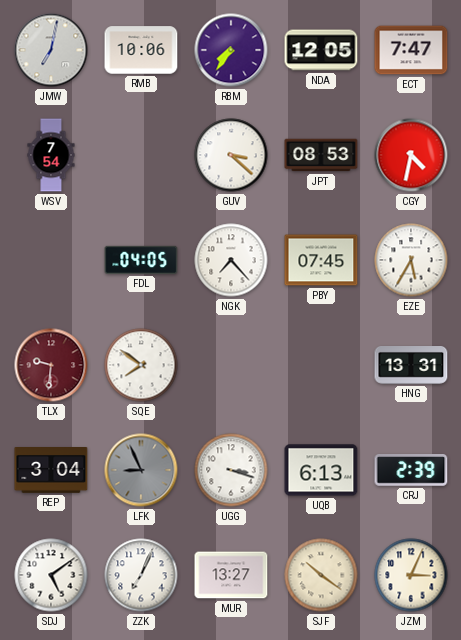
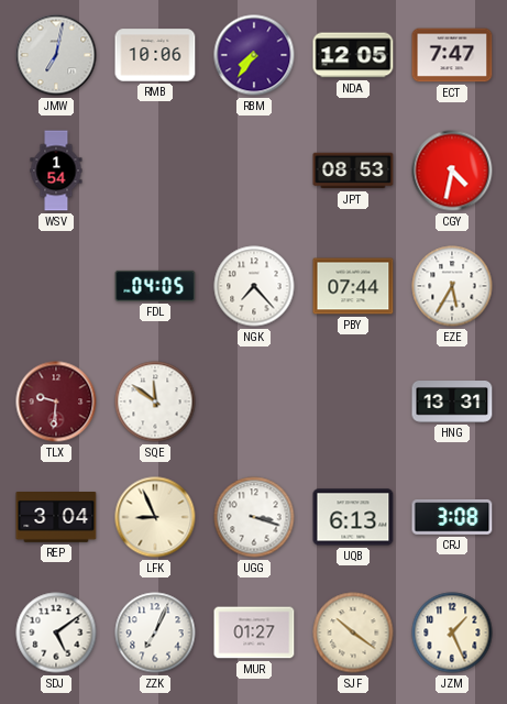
WSV: 7:54 -> 1:54 (56, 170)
GUV: 3:22 -> none (231, 155)
PBY: 07:45 -> 07:44 (353, 286)
SQE: 7:51 -> 11:51 (155, 402)
LFK dial: grey -> cream (155, 517)
CRJ: 2:39 -> 3:08 (452, 517)
MUR: 13:27 -> 01:27 (254, 632)
JZM: 3:04 -> 1:26 (452, 632)
